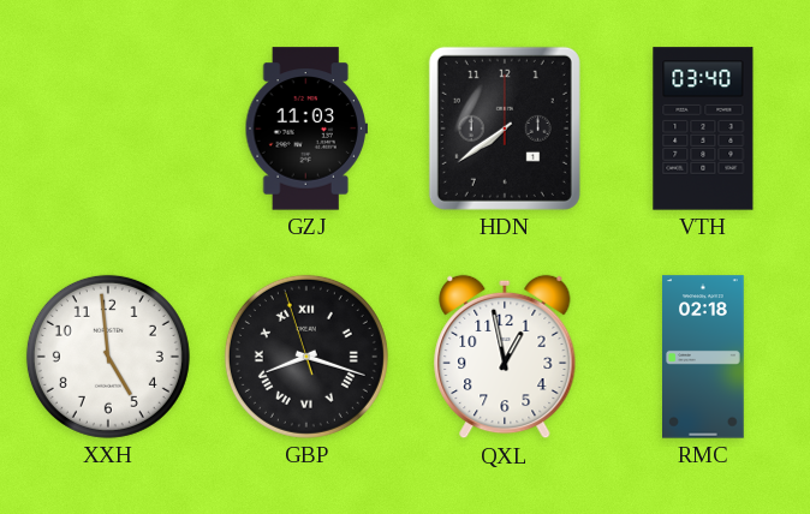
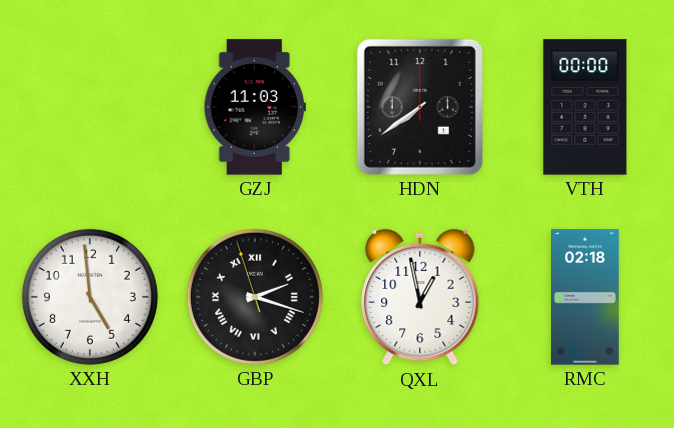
VTH: 03:40 -> 00:00 (585, 107)
GBP: 8:17 -> 2:17 (255, 297)
